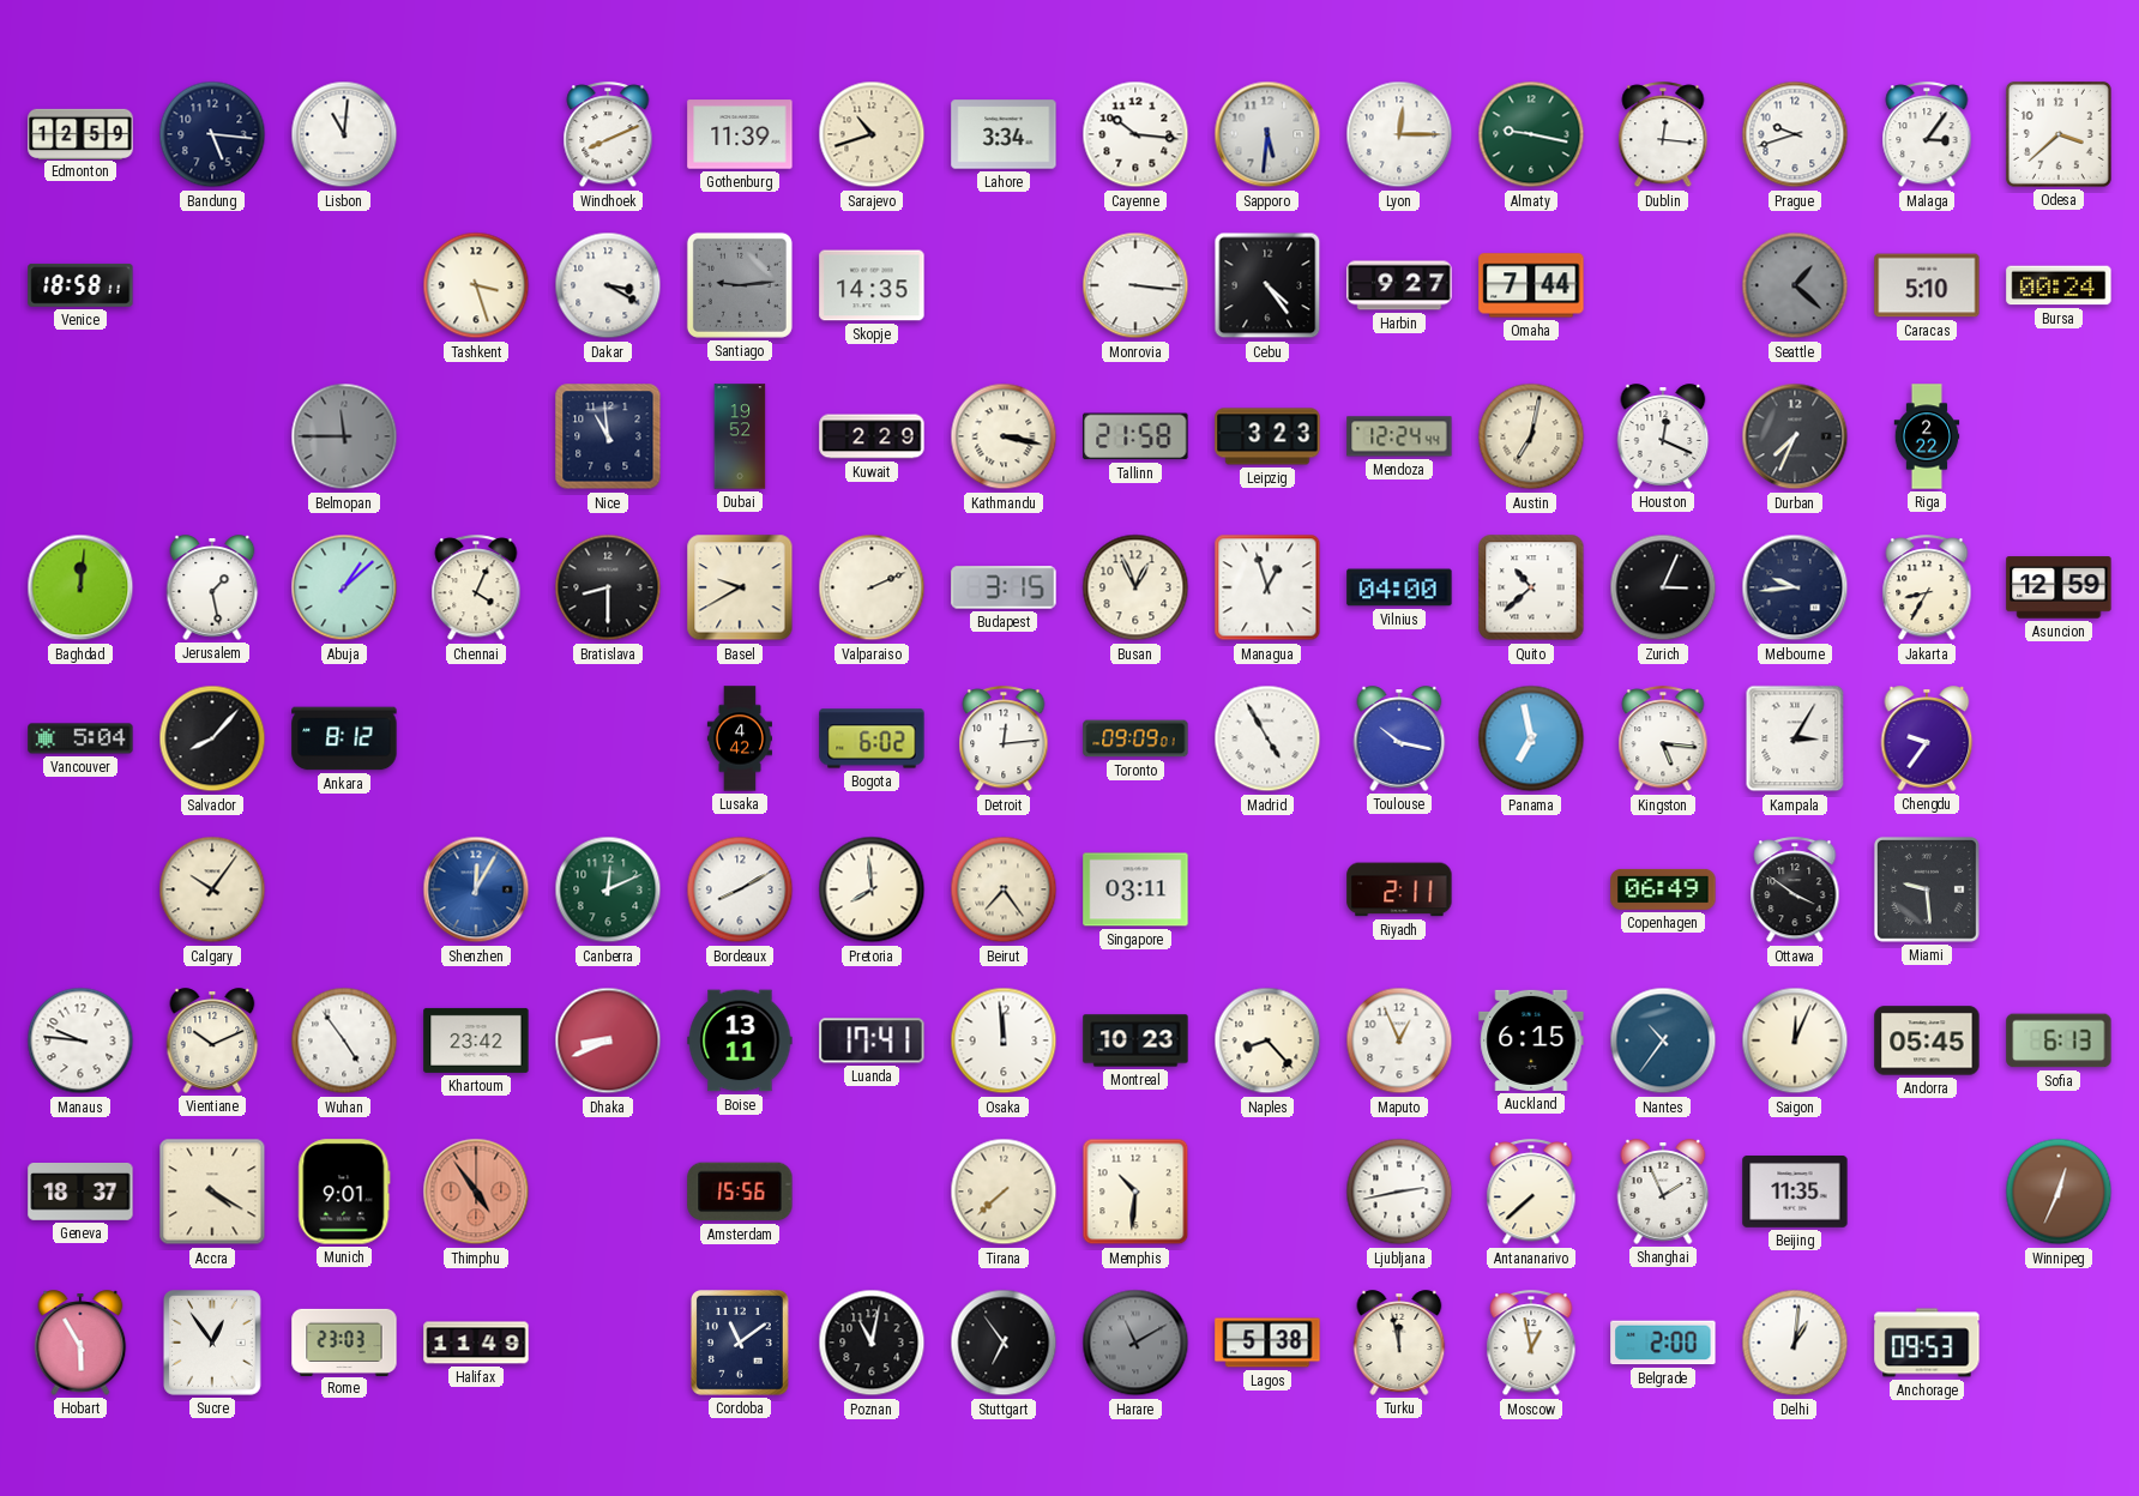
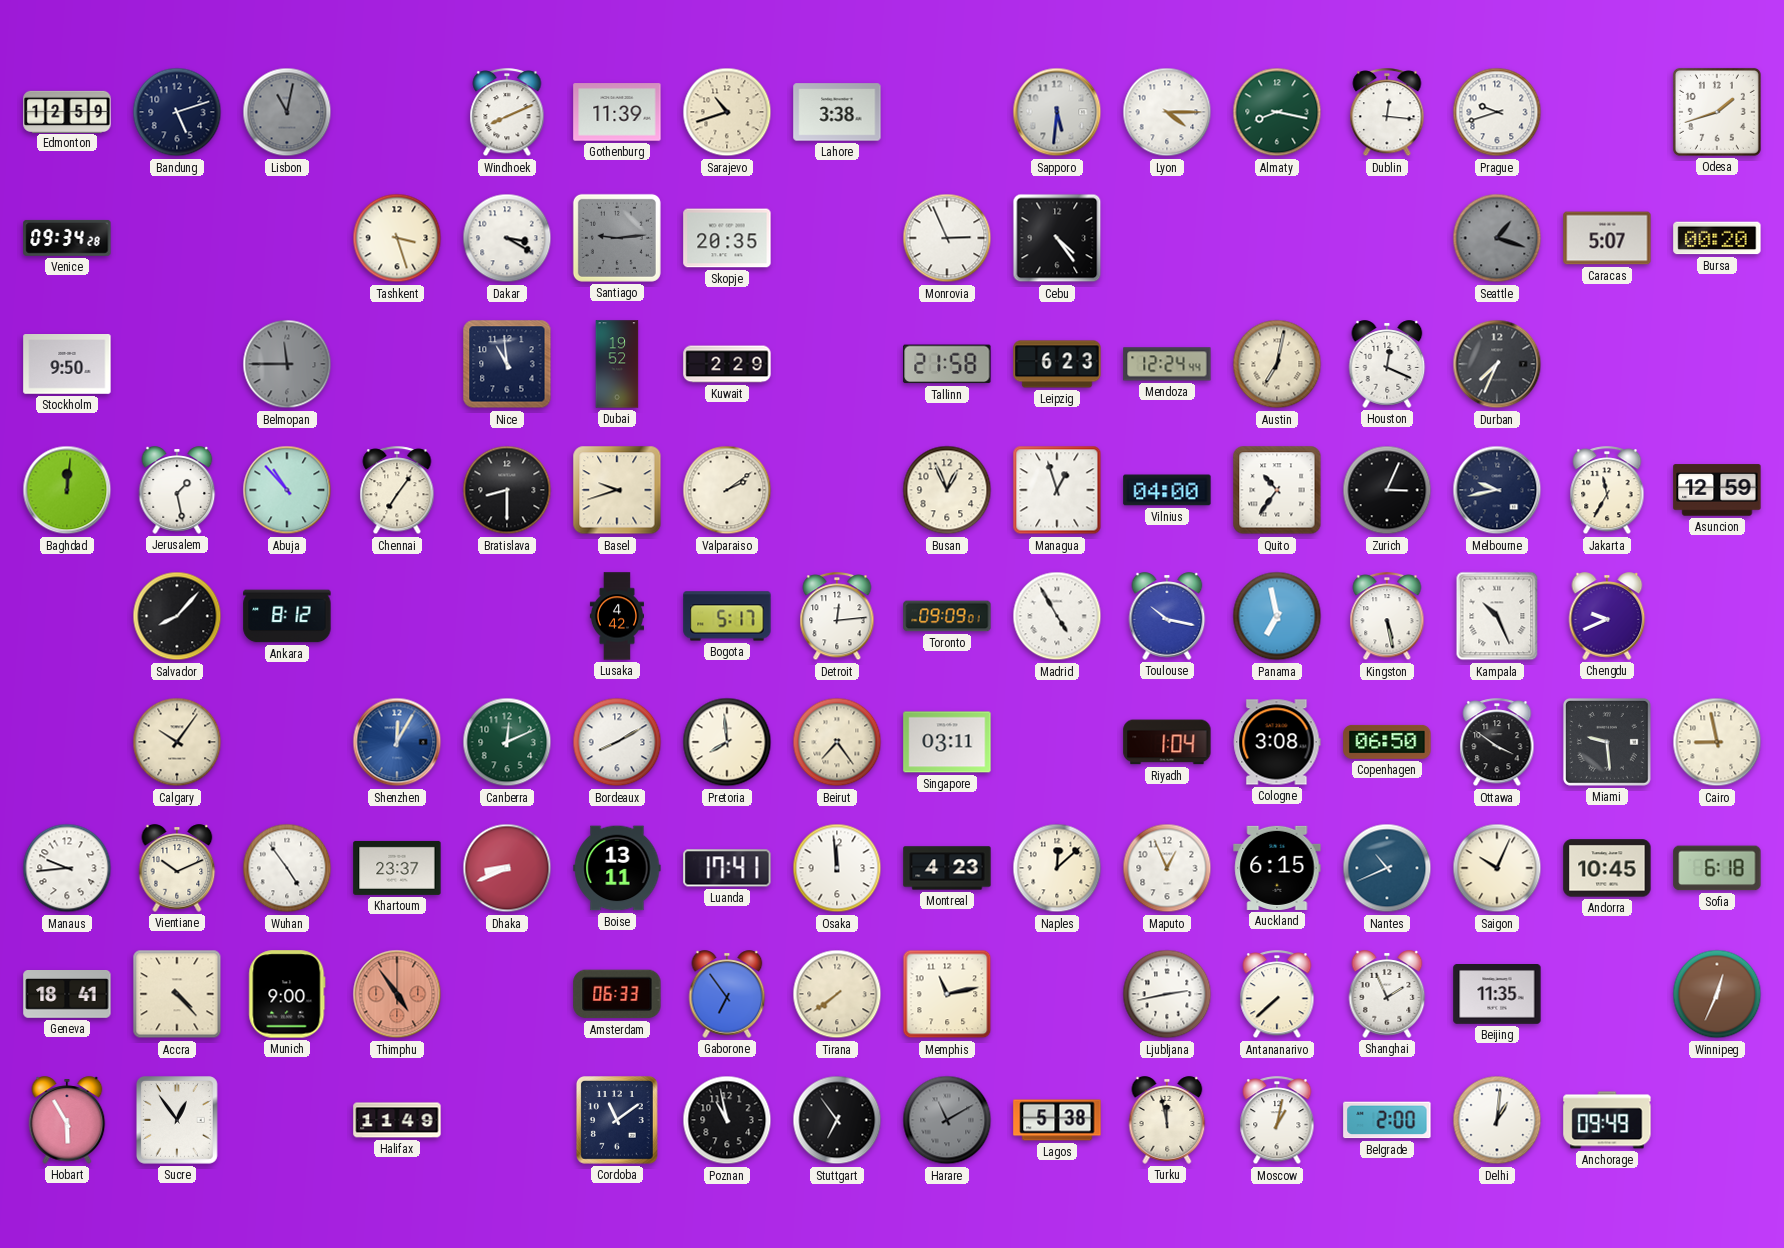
Bandung: 5:16 -> 5:12 (177, 112)
Lisbon: 11:01 -> 11:02 (287, 112)
Lisbon dial: white -> grey (287, 112)
Lahore: 3:34 -> 3:38 (837, 112)
Cayenne: 10:16 -> none (1135, 134)
Lyon: 12:15 -> 4:15 (1167, 112)
Almaty: 9:17 -> 8:17 (1277, 112)
Malaga: 3:06 -> none (1927, 135)
Odesa: 3:38 -> 1:42 (1717, 112)
Venice: 18:58 -> 09:34 (67, 238)
Skopje: 14:35 -> 20:35 (727, 238)
Monrovia: 3:16 -> 2:56 (947, 238)
Harbin: 9:27 -> none (1399, 285)
Omaha: 7:44 -> none (1531, 285)
Seattle: 1:22 -> 1:18 (1497, 238)
Caracas: 5:10 -> 5:07 (1607, 238)
Bursa: 00:24 -> 00:20 (1717, 238)
Stockholm: none -> 9:50 (67, 365)
Kathmandu: 3:17 -> none (1004, 436)
Leipzig: 3:23 -> 6:23 (1057, 364)
Riga: 2:22 -> none (1927, 436)
Abuja: 1:08 -> 10:53 (287, 490)
Chennai: 4:04 -> 7:06 (397, 491)
Basel: 9:40 -> 9:42 (617, 490)
Valparaiso: 2:11 -> 2:09 (727, 490)
Budapest: 3:15 -> none (1004, 587)
Quito: 10:38 -> 10:36 (1277, 490)
Melbourne: 9:44 -> 9:43 (1497, 490)
Jakarta: 8:35 -> 11:35 (1607, 491)
Vancouver: 5:04 -> none (80, 738)
Bogota: 6:02 -> 5:17 (727, 616)
Kingston: 5:16 -> 5:28 (1387, 617)
Kampala: 3:05 -> 10:26 (1497, 616)
Chengdu: 9:36 -> 9:41 (1607, 616)
Riyadh: 2:11 -> 1:04 (1167, 742)
Cologne: none -> 3:08 (1277, 742)
Copenhagen: 06:49 -> 06:50 (1387, 742)
Cairo: none -> 8:58 (1717, 742)
Manaus: 9:46 -> 9:44 (67, 868)
Khartoum: 23:42 -> 23:37 (397, 868)
Montreal: 10:23 -> 4:23 (947, 868)
Naples: 8:23 -> 12:08 (1057, 868)
Nantes: 10:36 -> 10:41 (1387, 868)
Saigon: 12:04 -> 10:04 (1497, 868)
Andorra: 05:45 -> 10:45 (1607, 868)
Sofia: 6:13 -> 6:18 (1717, 868)
Geneva: 18:37 -> 18:41 (67, 995)
Accra: 4:20 -> 4:23 (177, 994)
Munich: 9:01 -> 9:00 (287, 994)
Amsterdam: 15:56 -> 06:33 (617, 994)
Gaborone: none -> 6:54 (727, 994)
Tirana: 7:38 -> 7:39 (837, 994)
Memphis: 10:31 -> 11:13 (947, 994)
Rome: 23:03 -> none (344, 1341)
Poznan: 11:02 -> 10:58 (727, 1120)
Moscow: 12:58 -> 1:02 (1277, 1121)
Anchorage: 09:53 -> 09:49 (1607, 1120)
